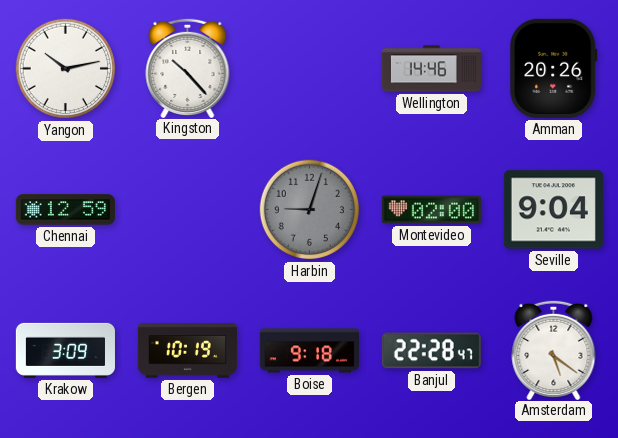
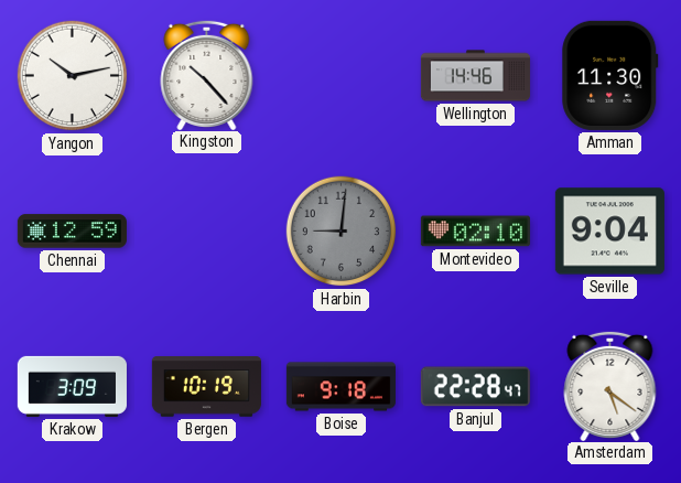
Amman: 20:26 -> 11:30 (610, 75)
Harbin: 9:03 -> 9:01 (342, 232)
Montevideo: 02:00 -> 02:10 (475, 232)
